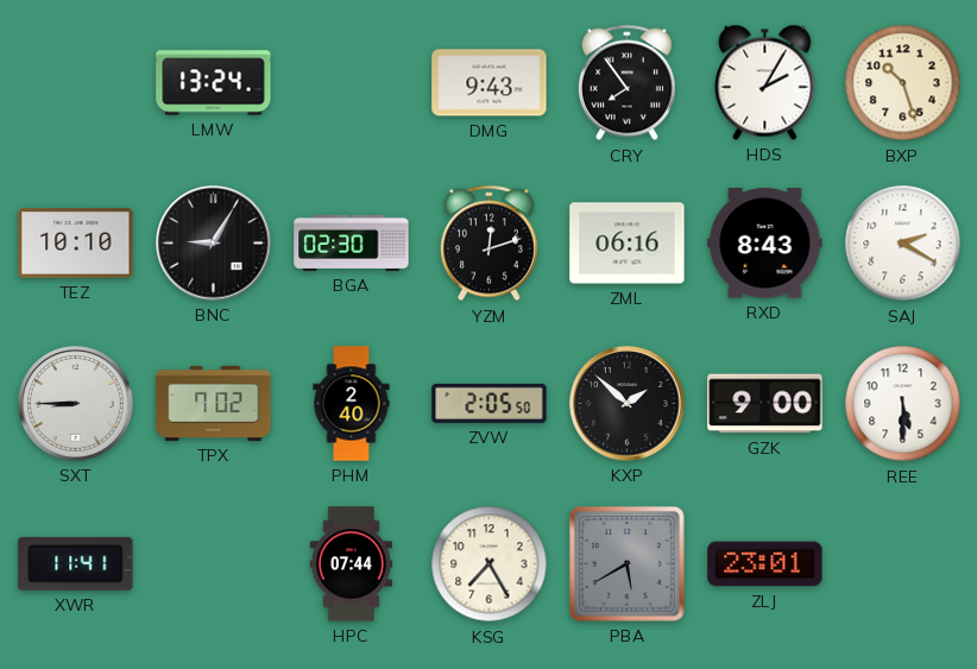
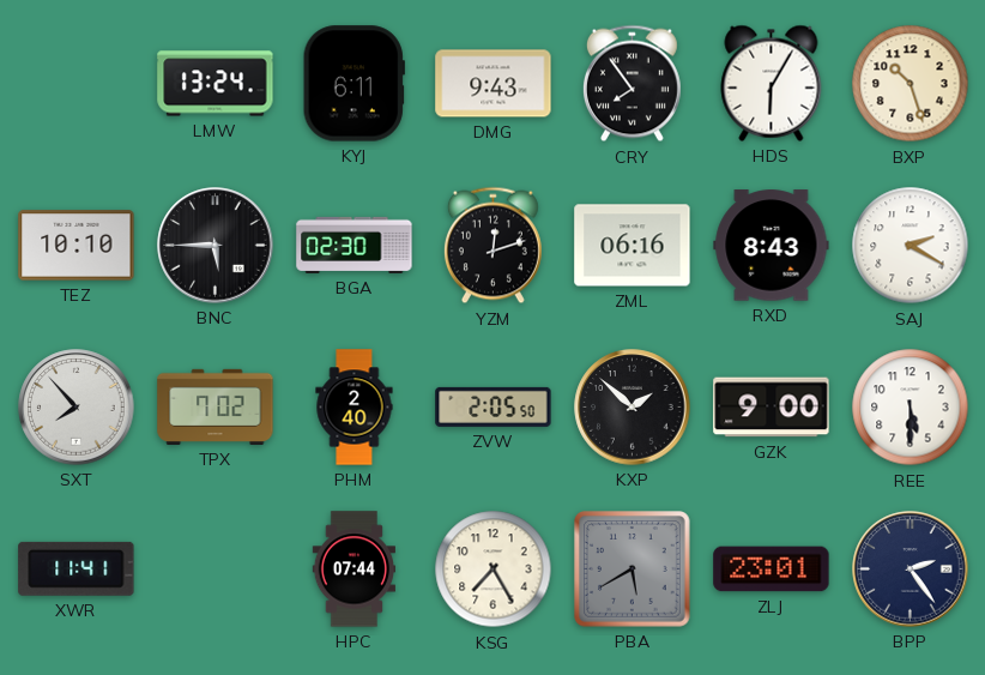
KYJ: none -> 6:11 (353, 84)
HDS: 2:05 -> 6:05 (772, 83)
BNC: 9:05 -> 5:45 (216, 246)
SXT: 8:45 -> 7:53 (77, 408)
BPP: none -> 2:24 (911, 569)
